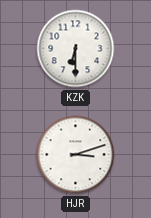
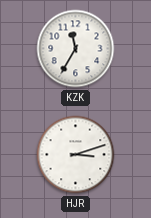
KZK: 6:30 -> 11:35 (76, 49)
